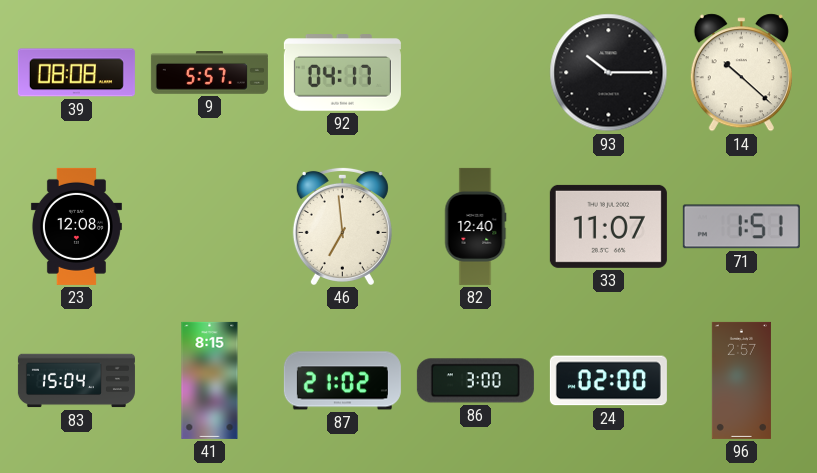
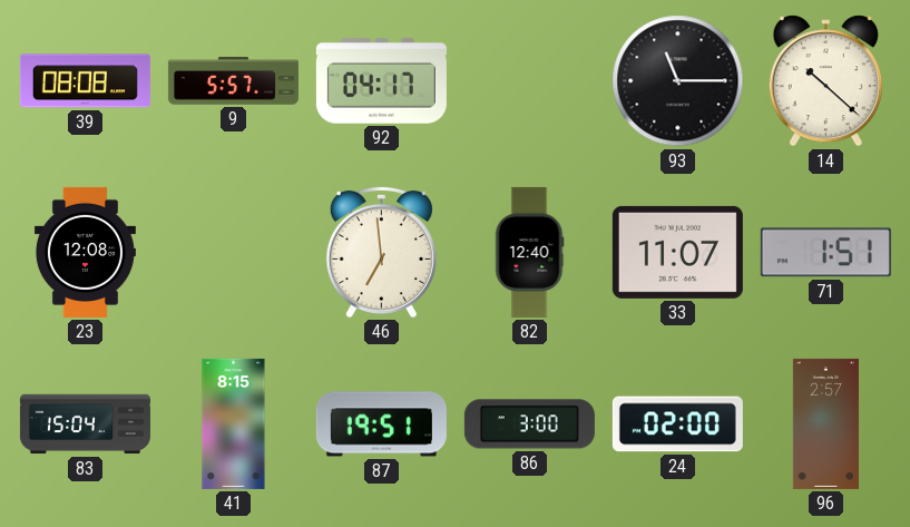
93: 10:15 -> 11:15 (678, 81)
87: 21:02 -> 19:51 (381, 424)
